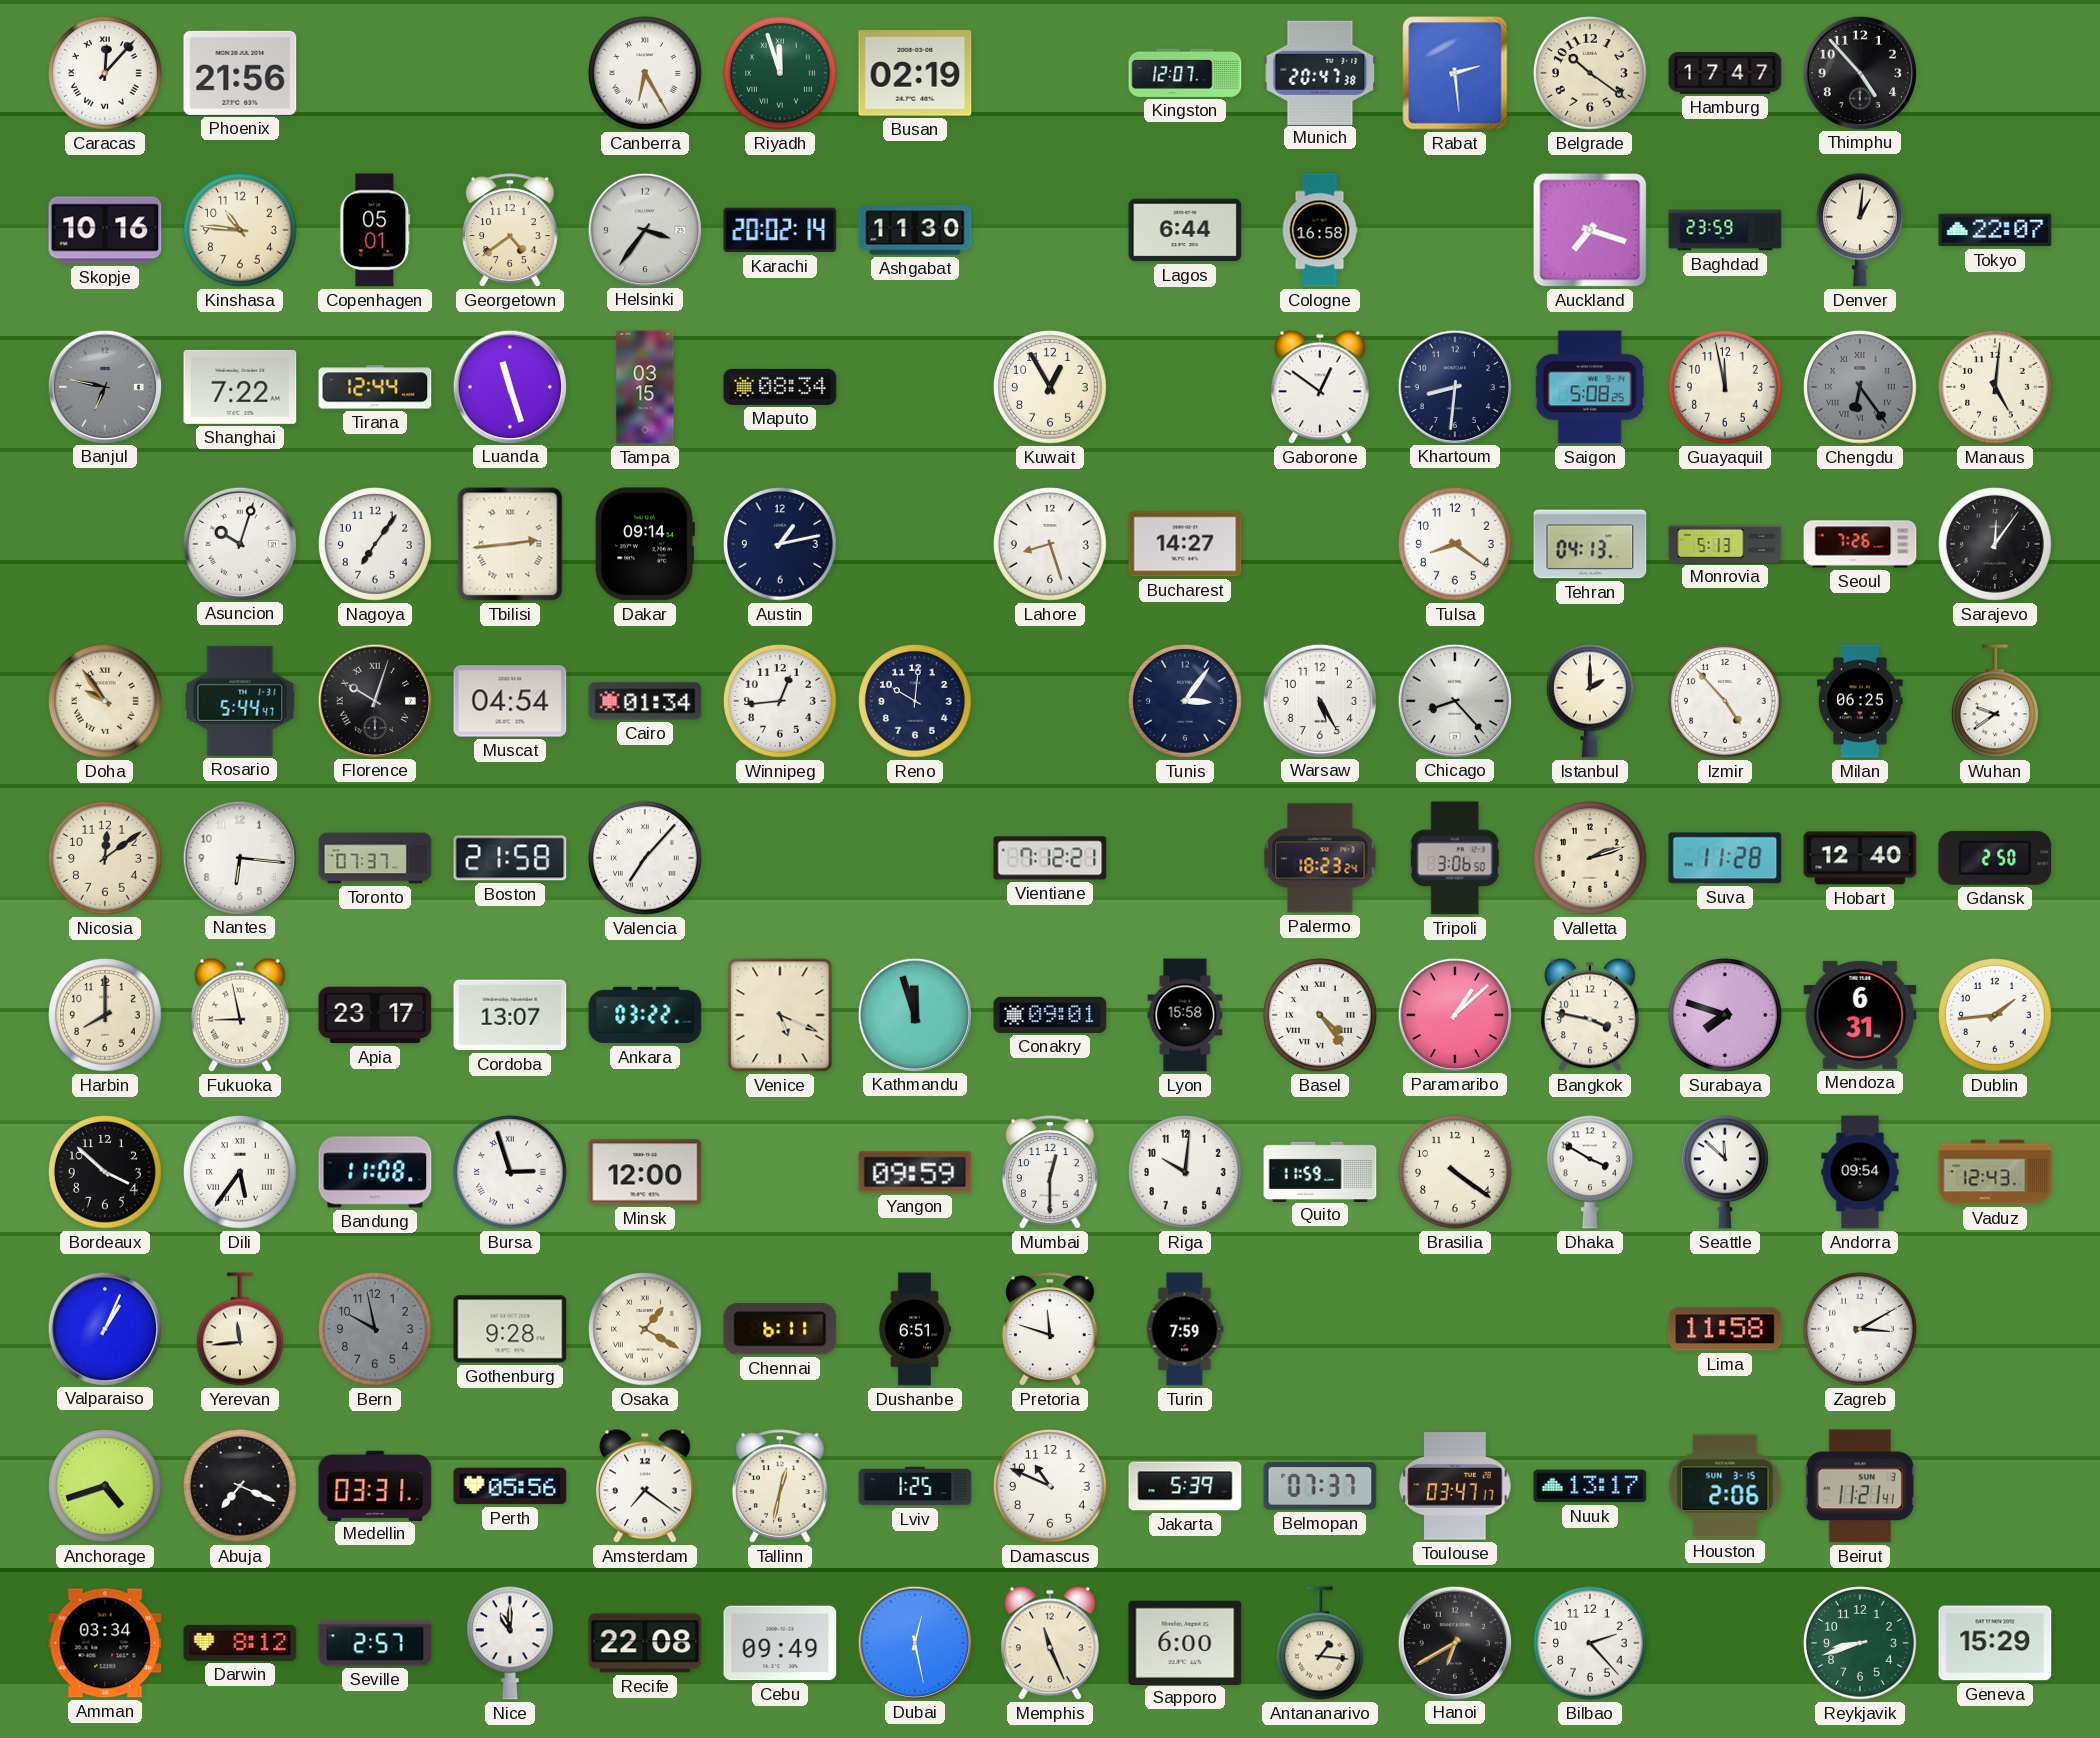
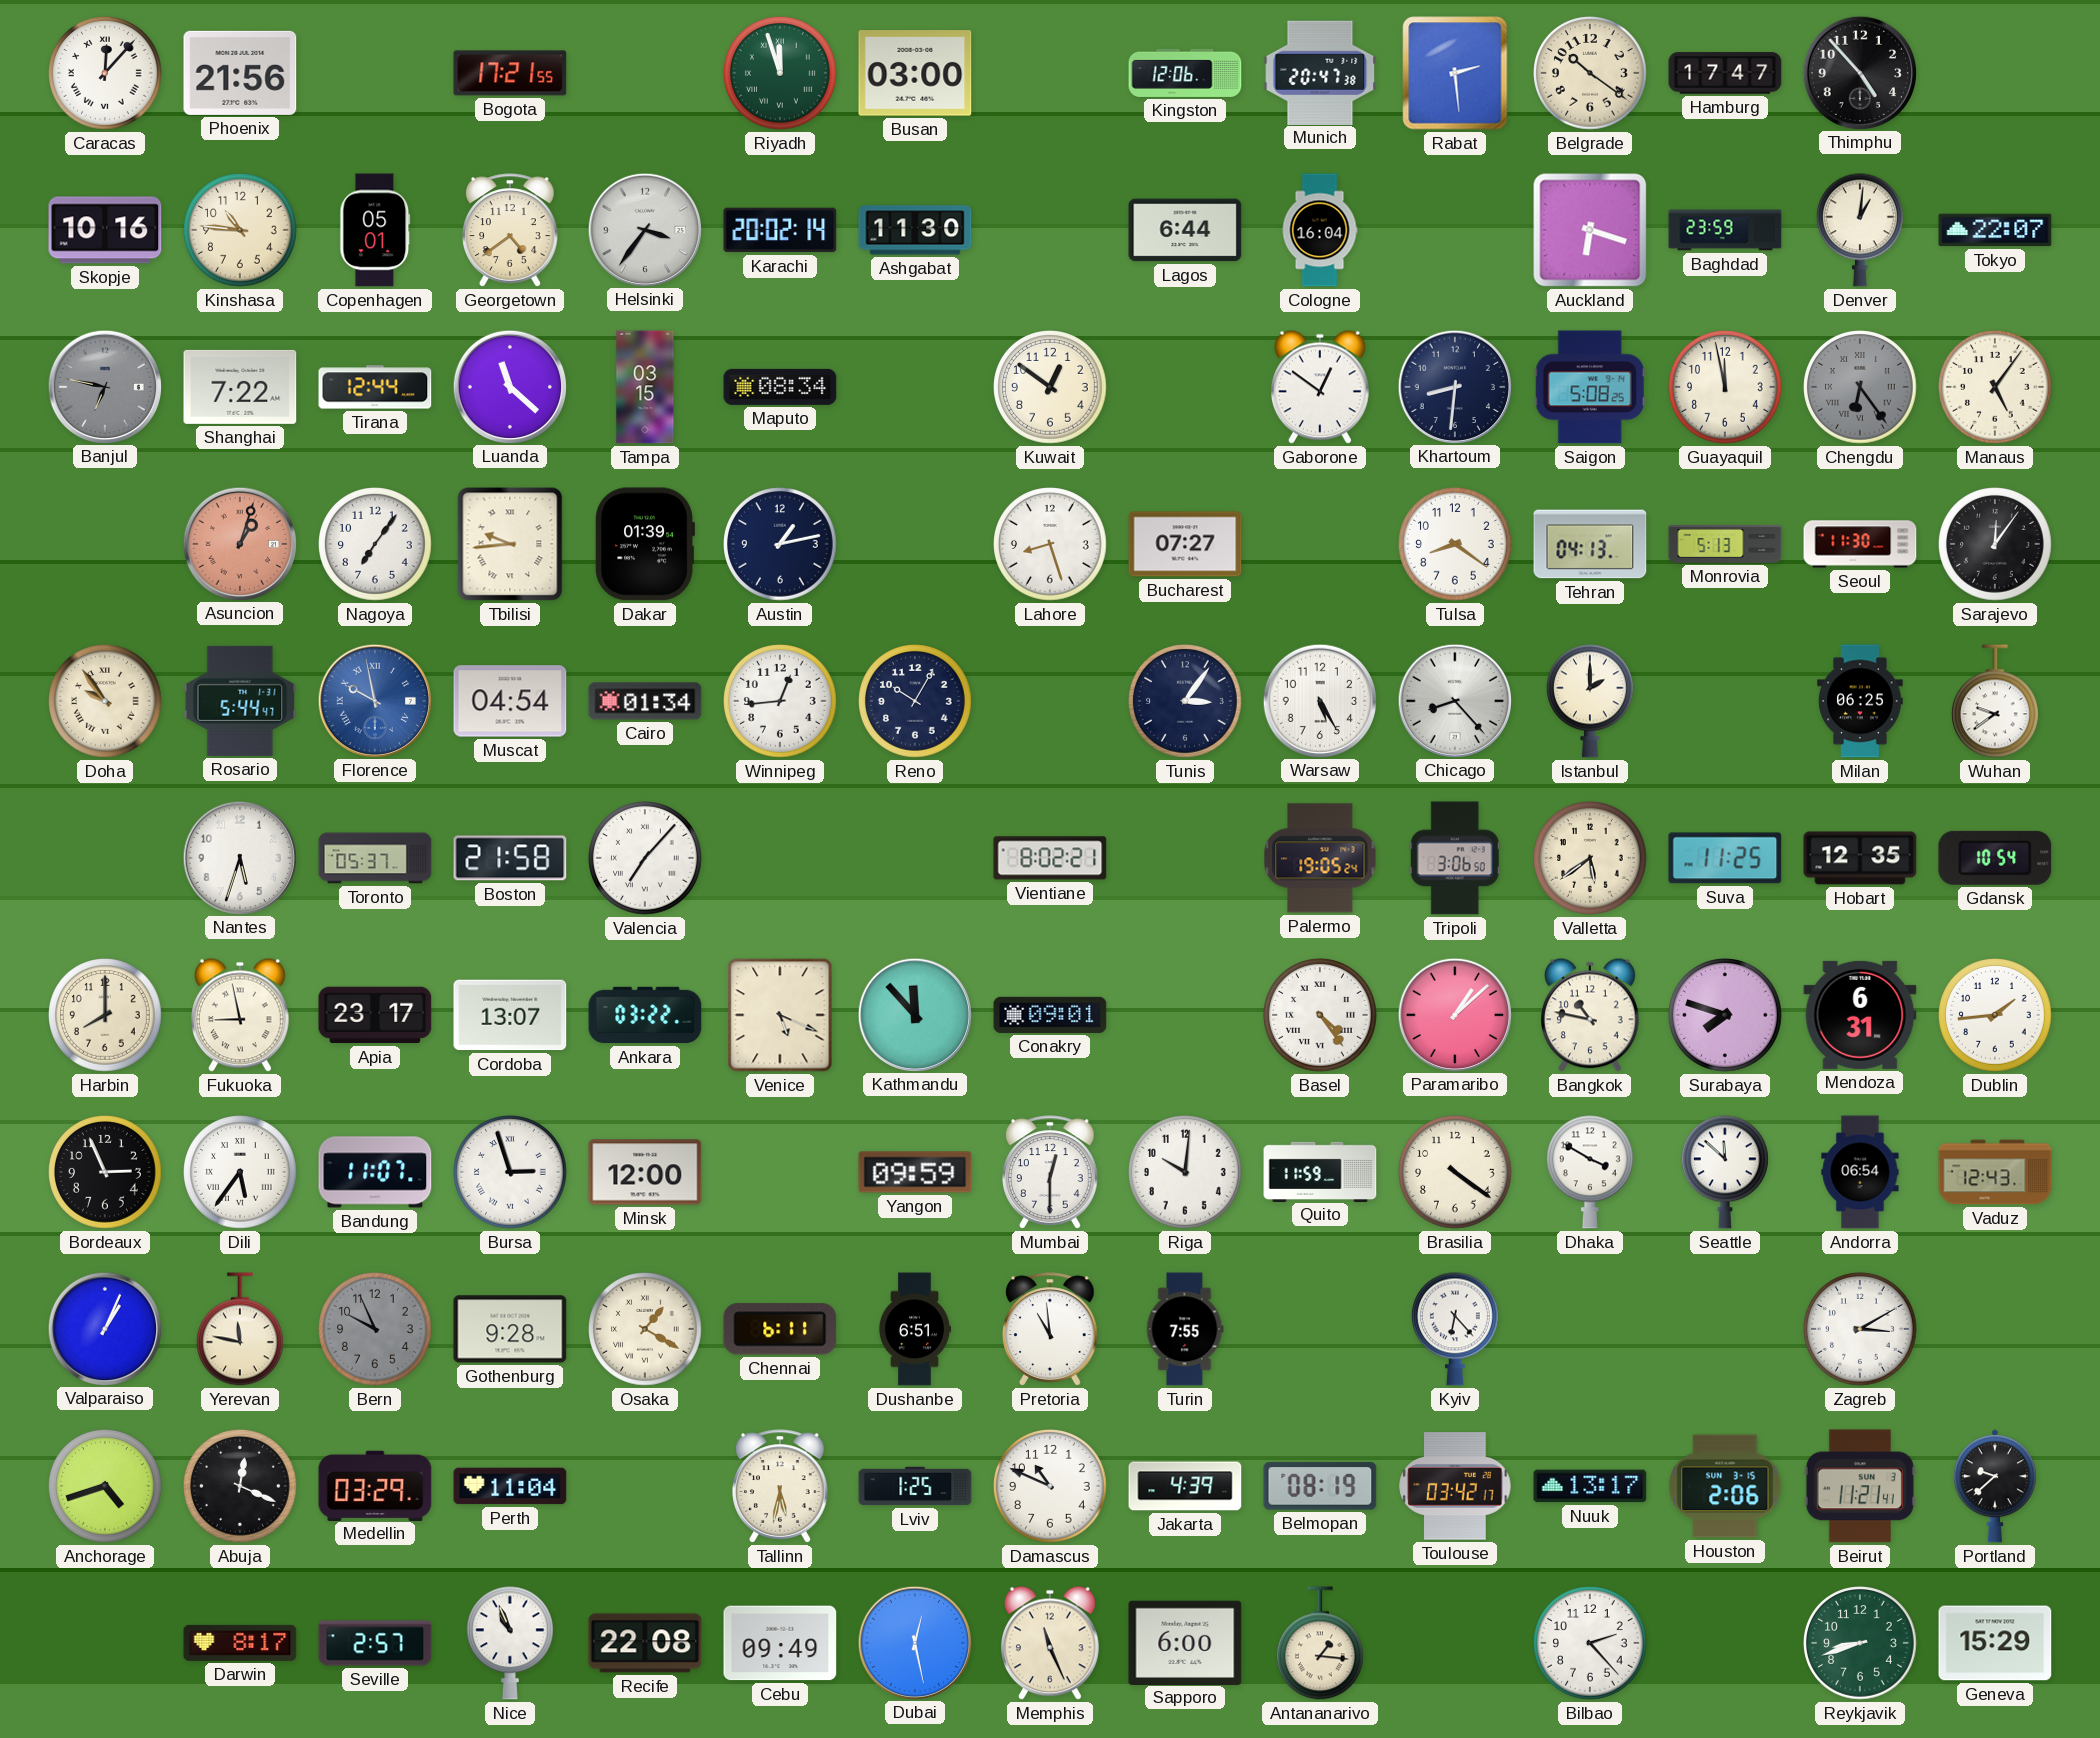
Bogota: none -> 17:21 (510, 73)
Canberra: 6:25 -> none (646, 74)
Busan: 02:19 -> 03:00 (915, 73)
Kingston: 12:07 -> 12:06 (1185, 73)
Cologne: 16:58 -> 16:04 (1320, 230)
Auckland: 7:18 -> 6:18 (1590, 230)
Luanda: 11:27 -> 11:22 (509, 386)
Kuwait: 12:55 -> 12:51 (1051, 388)
Manaus: 5:01 -> 5:06 (1996, 388)
Asuncion: 10:03 -> 1:03 (239, 543)
Asuncion dial: white -> salmon (239, 543)
Tbilisi: 2:44 -> 9:44 (510, 544)
Dakar: 09:14 -> 01:39 (645, 544)
Bucharest: 14:27 -> 07:27 (1185, 544)
Seoul: 7:26 -> 11:30 (1860, 544)
Florence: 10:03 -> 9:58 (374, 700)
Florence dial: black -> blue (374, 700)
Reno: 10:01 -> 10:05 (916, 702)
Izmir: 4:53 -> none (1726, 702)
Nicosia: 12:09 -> none (106, 859)
Nantes: 6:16 -> 5:33 (239, 857)
Toronto: 07:37 -> 05:37 (375, 858)
Vientiane: 7:12 -> 8:02 (1050, 858)
Palermo: 18:23 -> 19:05 (1320, 858)
Valletta: 2:12 -> 5:39 (1591, 859)
Suva: 11:28 -> 11:25 (1725, 858)
Hobart: 12:40 -> 12:35 (1860, 858)
Gdansk: 2:50 -> 10:54 (1995, 858)
Kathmandu: 11:57 -> 11:53 (914, 1014)
Lyon: 15:58 -> none (1185, 1015)
Bangkok: 3:47 -> 10:47 (1591, 1015)
Bordeaux: 3:52 -> 2:56 (106, 1173)
Bandung: 11:08 -> 11:07 (375, 1172)
Andorra: 09:54 -> 06:54 (1860, 1172)
Yerevan: 11:44 -> 11:47 (240, 1329)
Bern: 9:58 -> 9:56 (376, 1330)
Pretoria: 11:48 -> 10:59 (1051, 1329)
Turin: 7:59 -> 7:55 (1185, 1329)
Kyiv: none -> 6:23 (1455, 1329)
Lima: 11:58 -> none (1725, 1329)
Abuja: 7:19 -> 12:19 (241, 1487)
Medellin: 03:31 -> 03:29 (375, 1485)
Perth: 05:56 -> 11:04 (510, 1486)
Amsterdam: 7:21 -> none (646, 1486)
Tallinn: 12:32 -> 5:32 (781, 1486)
Jakarta: 5:39 -> 4:39 (1185, 1486)
Belmopan: 07:37 -> 08:19 (1320, 1486)
Toulouse: 03:47 -> 03:42 (1455, 1486)
Portland: none -> 9:38 (1995, 1486)
Amman: 03:34 -> none (105, 1643)
Darwin: 8:12 -> 8:17 (240, 1643)
Nice: 11:00 -> 10:56 (510, 1643)
Hanoi: 6:40 -> none (1454, 1642)
